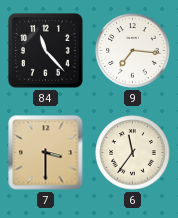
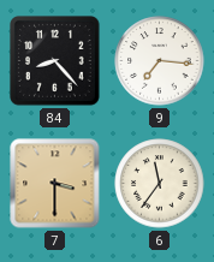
84: 11:23 -> 8:23 (55, 61)
